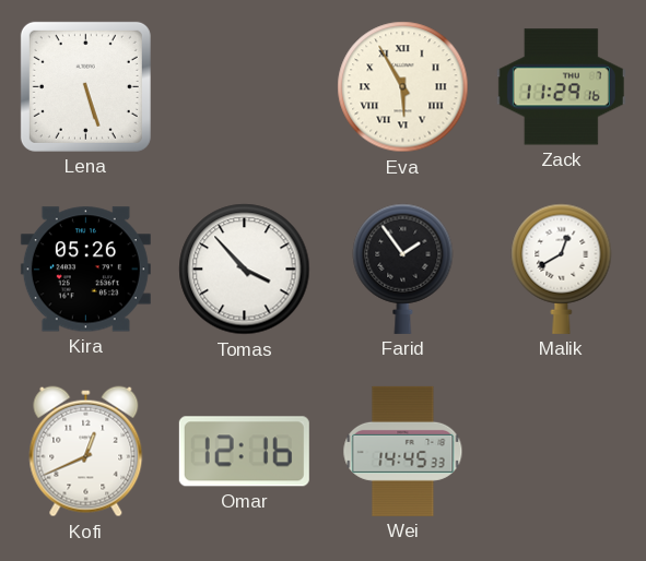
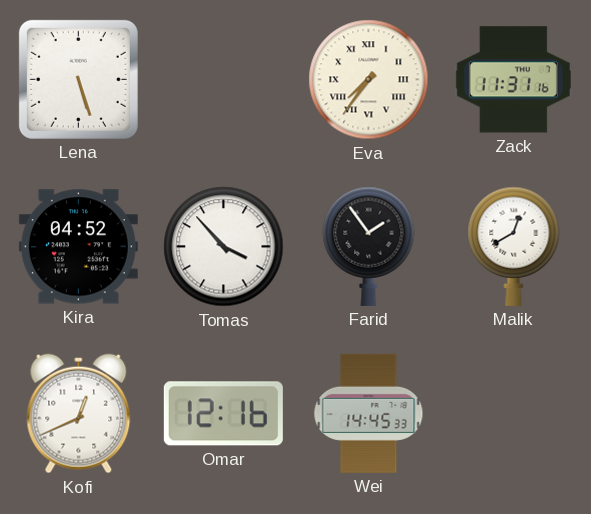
Eva: 5:55 -> 7:36 (369, 80)
Zack: 11:29 -> 11:31 (513, 80)
Kira: 05:26 -> 04:52 (78, 247)
